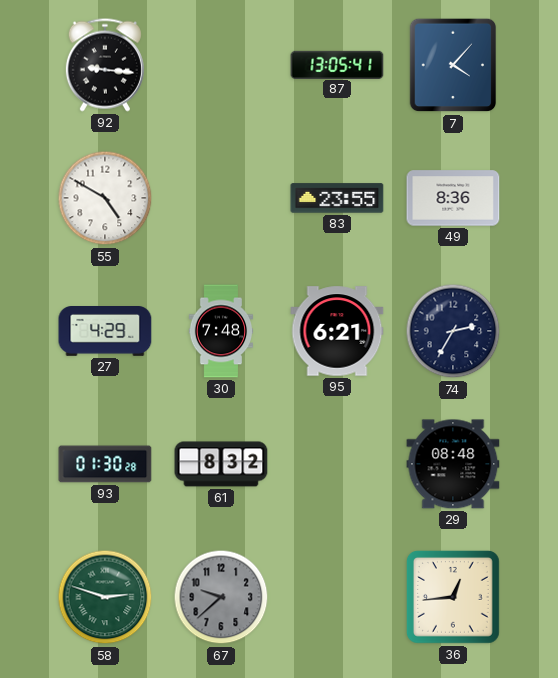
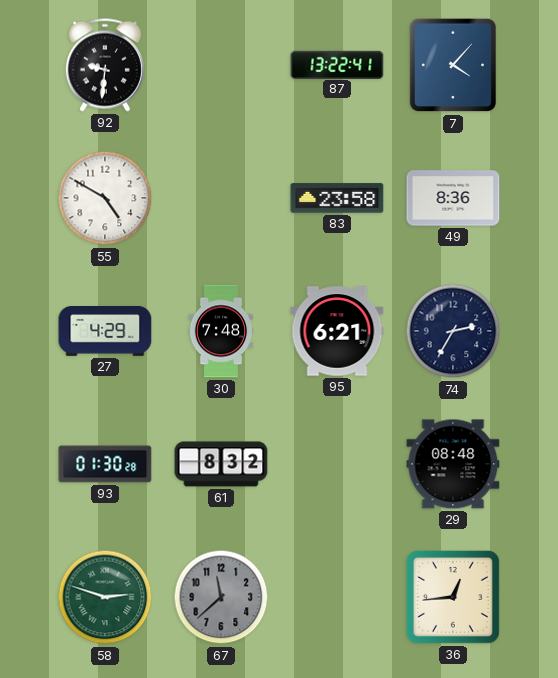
92: 9:16 -> 9:31 (105, 65)
87: 13:05 -> 13:22 (337, 64)
83: 23:55 -> 23:58 (337, 198)
67: 9:38 -> 11:38 (221, 597)
